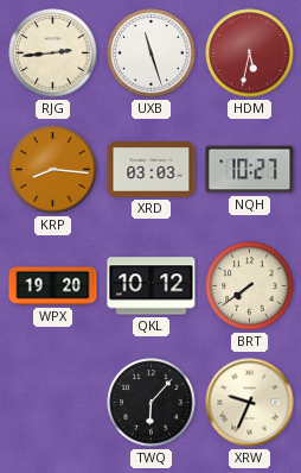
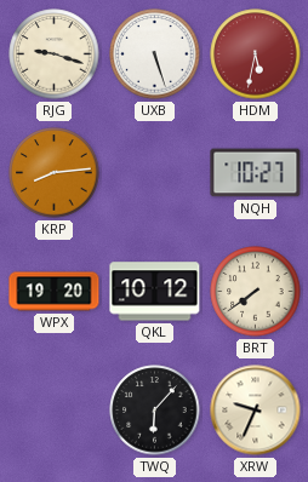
RJG: 2:44 -> 9:18 (55, 54)
UXB: 11:27 -> 5:27 (155, 54)
KRP: 8:16 -> 8:14 (55, 173)
XRD: 03:03 -> none (152, 170)
